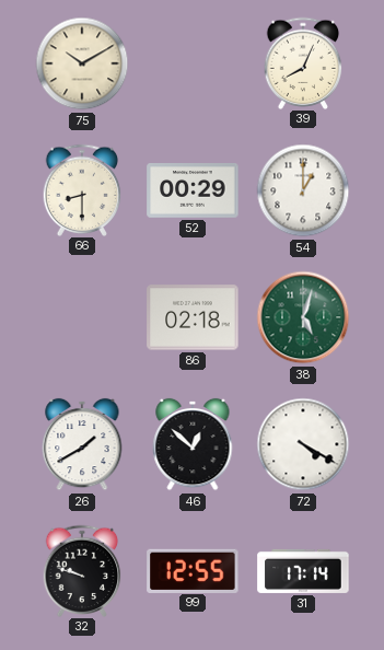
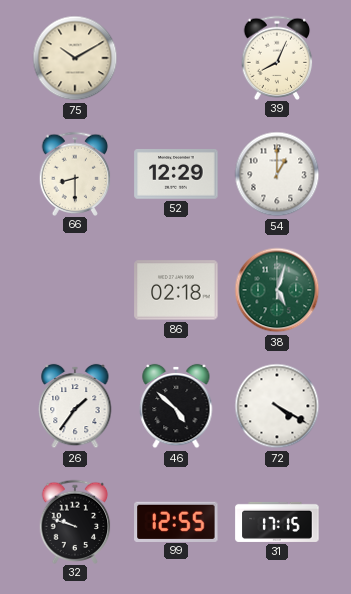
52: 00:29 -> 12:29 (176, 174)
26: 1:40 -> 1:36 (75, 406)
46: 12:52 -> 4:52 (176, 406)
31: 17:14 -> 17:15 (277, 522)
